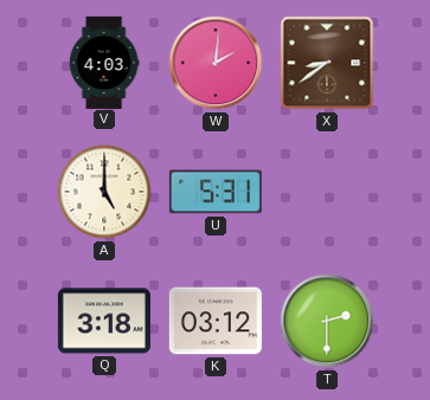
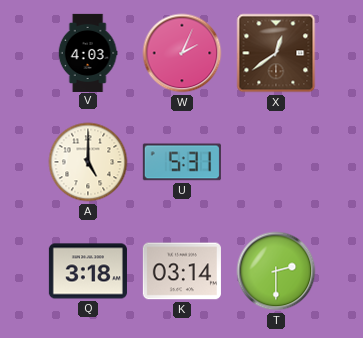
W: 2:01 -> 2:04 (182, 53)
X: 8:39 -> 12:39 (276, 53)
K: 03:12 -> 03:14 (182, 271)
